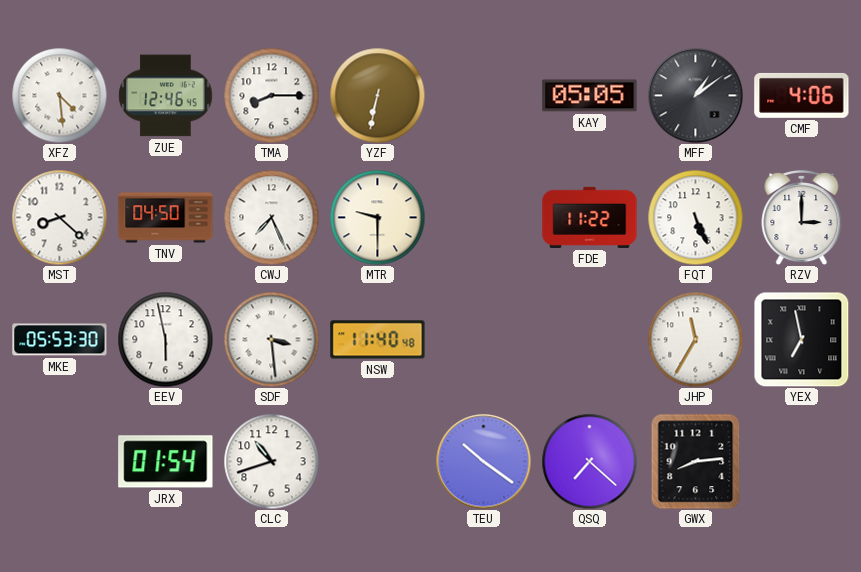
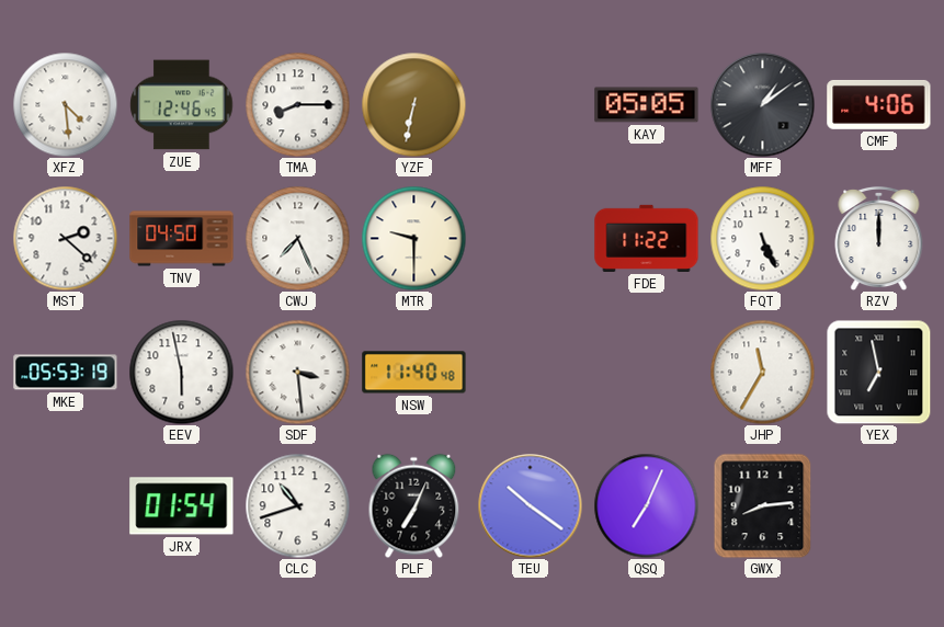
MST: 8:22 -> 2:22 (65, 238)
RZV: 3:00 -> 12:00 (879, 238)
MKE: 05:53:30 -> 05:53:19 (66, 373)
PLF: none -> 7:04 (414, 505)
QSQ: 7:22 -> 7:04 (646, 505)
